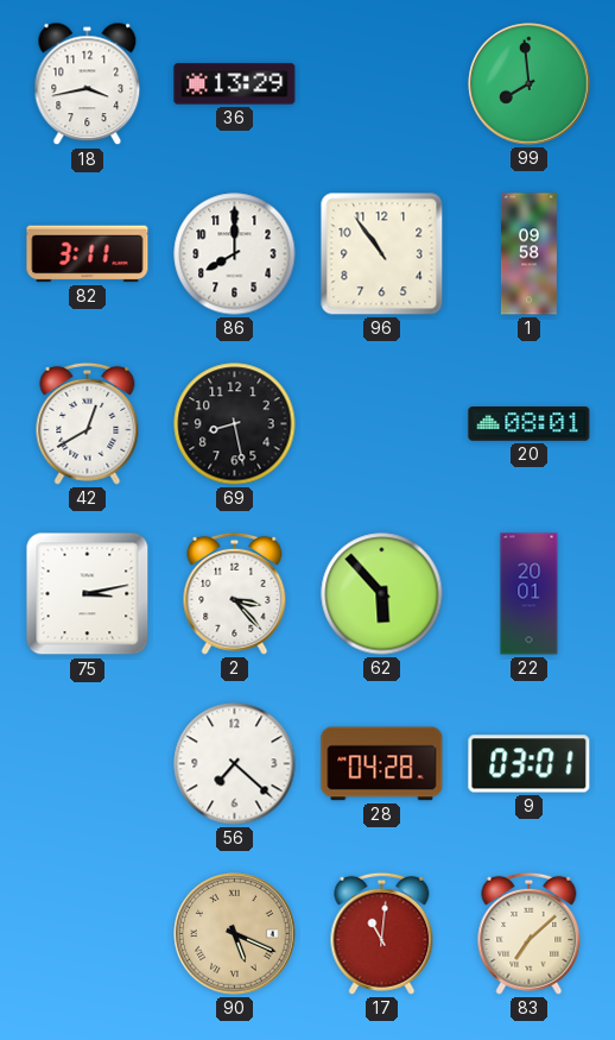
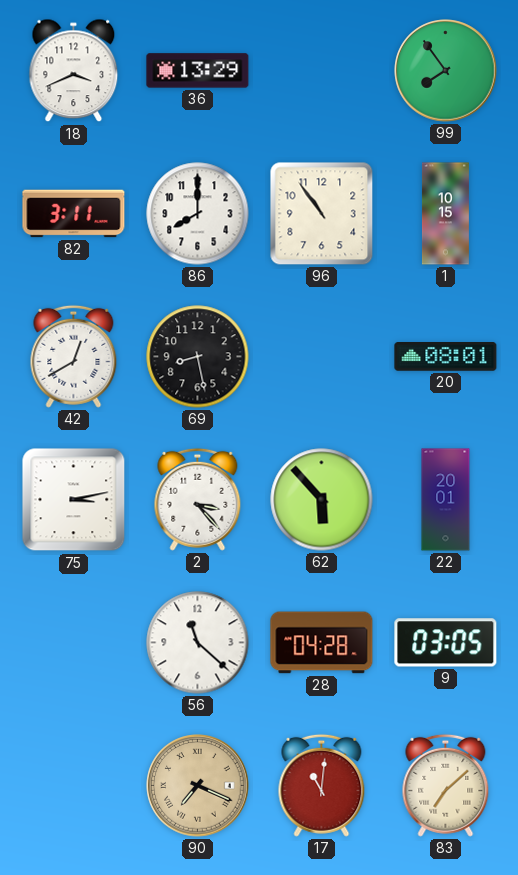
18: 3:43 -> 3:41 (74, 71)
99: 7:59 -> 7:54 (446, 71)
1: 09:58 -> 10:15 (445, 214)
56: 7:22 -> 11:22 (198, 643)
9: 03:01 -> 03:05 (446, 643)
90: 5:19 -> 7:19 (198, 786)
